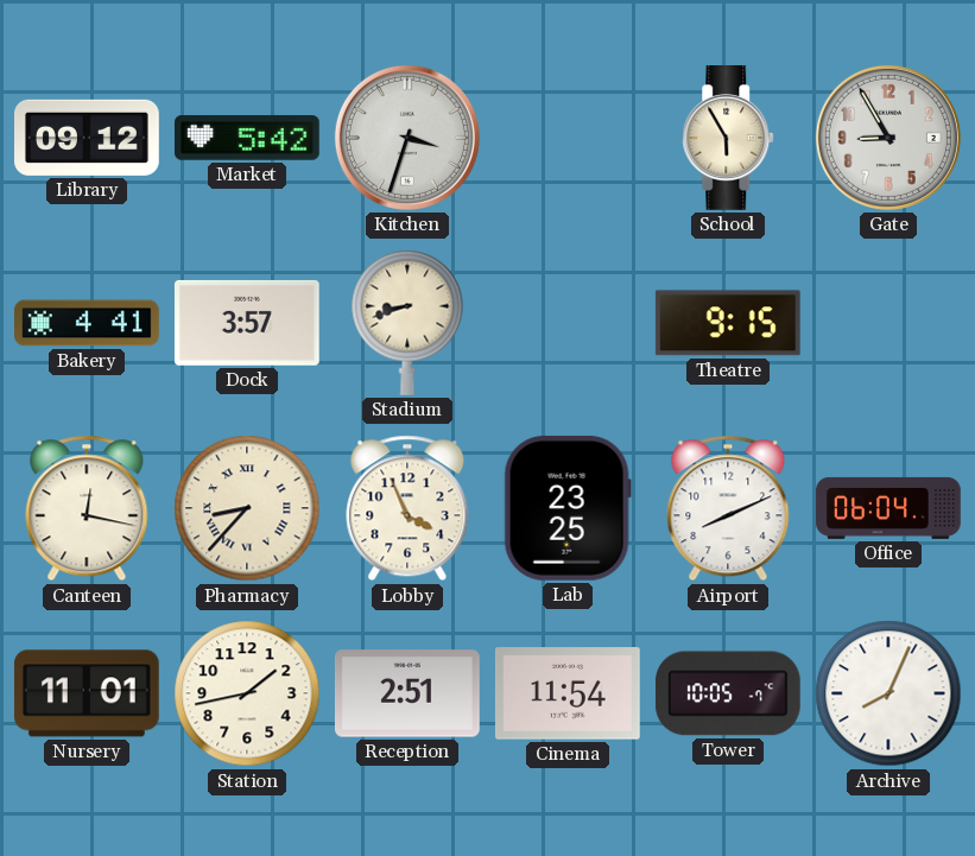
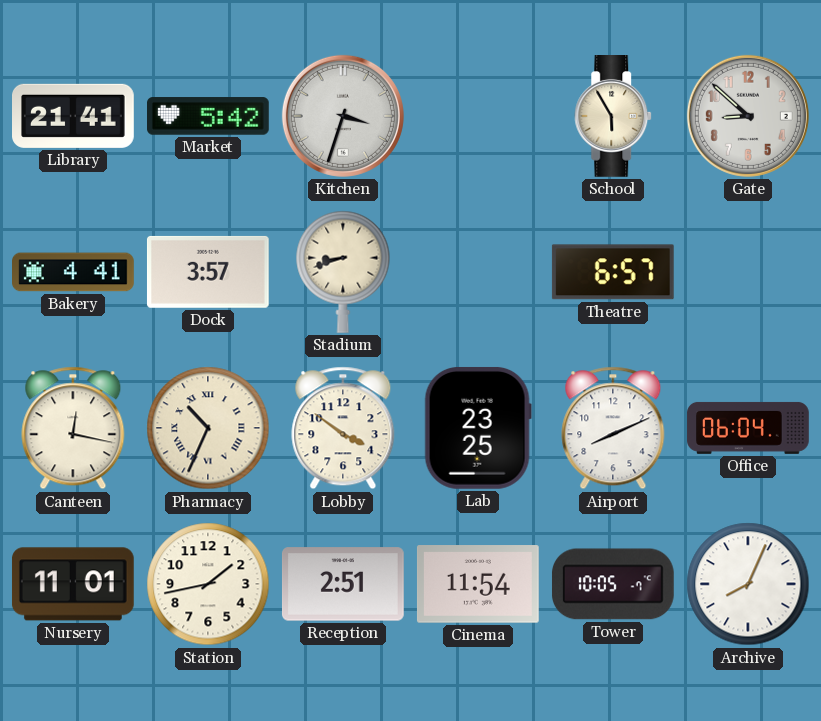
Library: 09:12 -> 21:41 (74, 116)
Gate: 8:55 -> 8:52 (748, 116)
Theatre: 9:15 -> 6:57 (613, 272)
Pharmacy: 8:37 -> 10:34 (208, 428)
Lobby: 3:56 -> 3:51 (343, 428)
